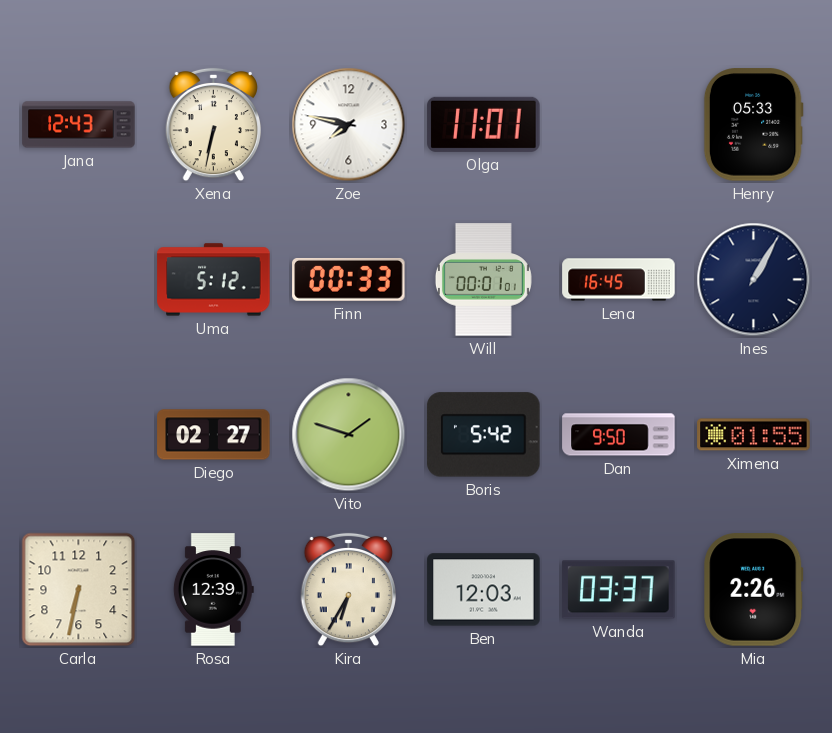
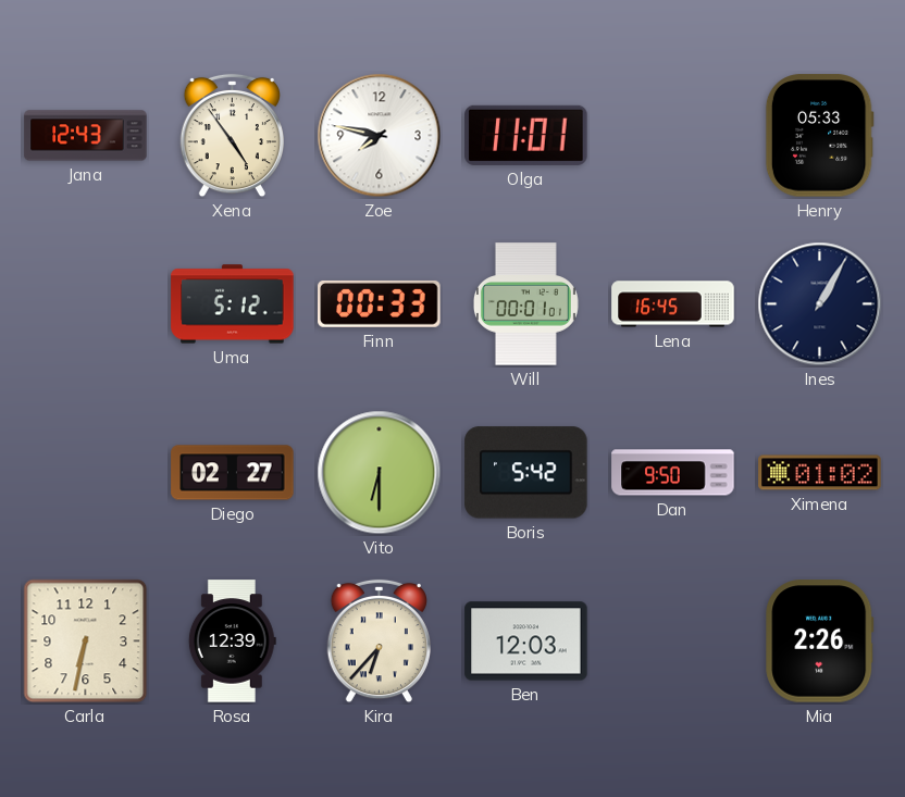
Xena: 6:32 -> 4:54 (232, 136)
Vito: 1:48 -> 6:30 (380, 473)
Ximena: 01:55 -> 01:02 (820, 473)
Kira: 6:35 -> 6:37 (379, 642)
Wanda: 03:37 -> none (619, 590)
